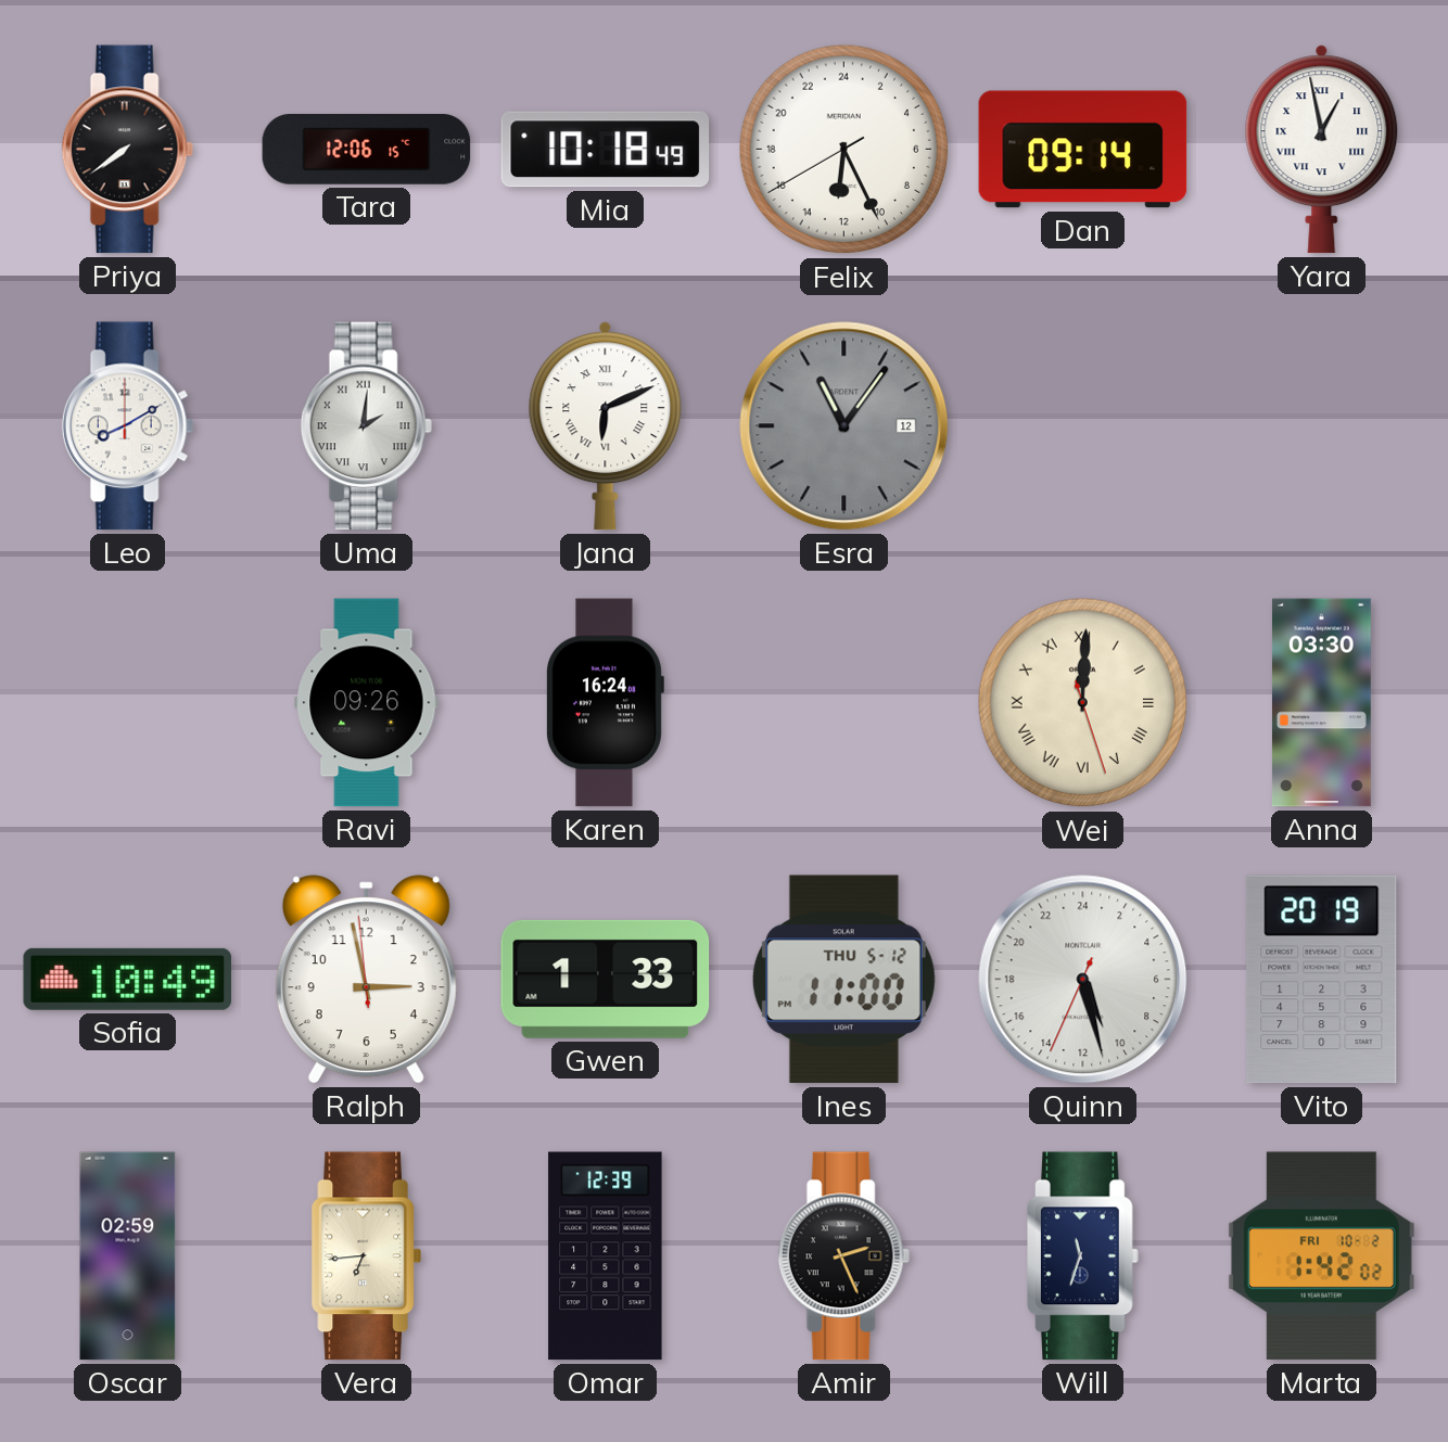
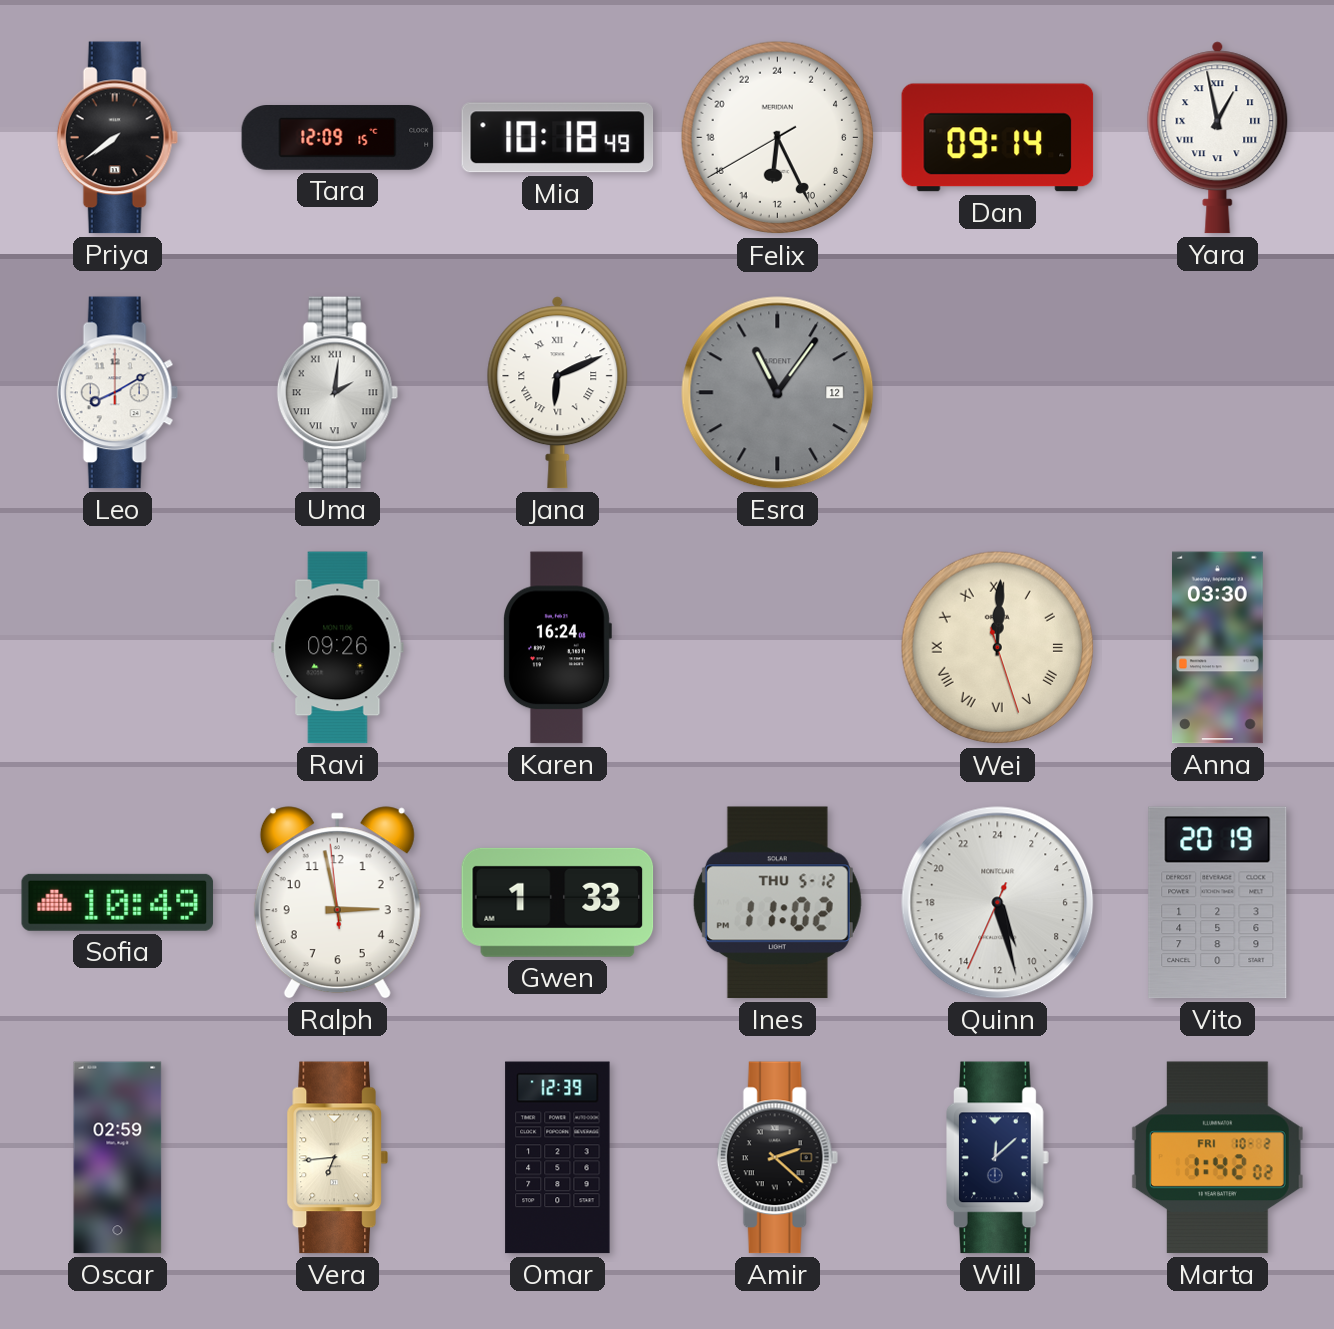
Tara: 12:06 -> 12:09 (338, 138)
Ines: 11:00 -> 11:02 (777, 903)
Amir: 2:26 -> 2:22 (777, 1158)
Will: 11:33 -> 12:08 (998, 1158)
